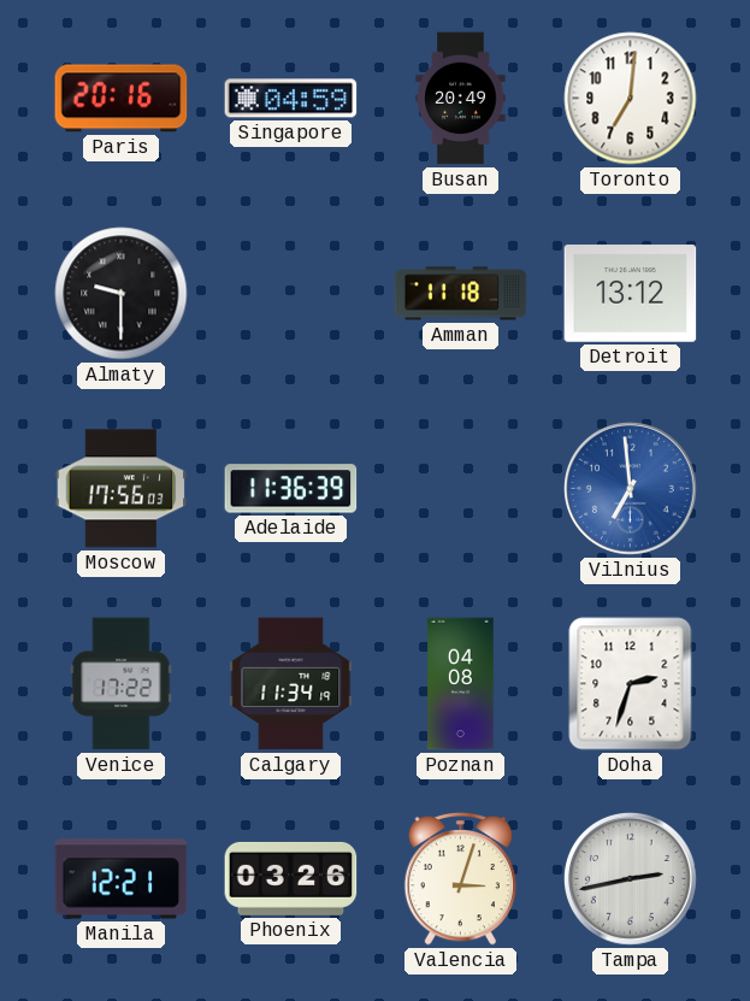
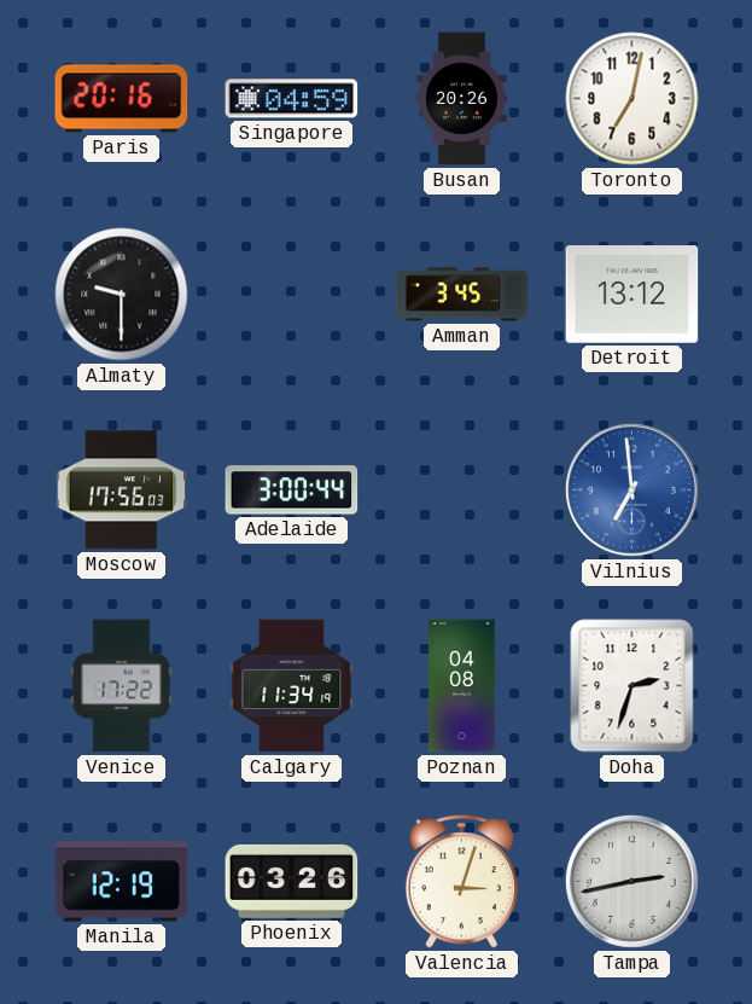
Busan: 20:49 -> 20:26 (462, 99)
Toronto: 7:01 -> 7:02 (633, 99)
Amman: 11:18 -> 3:45 (462, 295)
Adelaide: 11:36 -> 3:00 (292, 491)
Manila: 12:21 -> 12:19 (122, 882)
